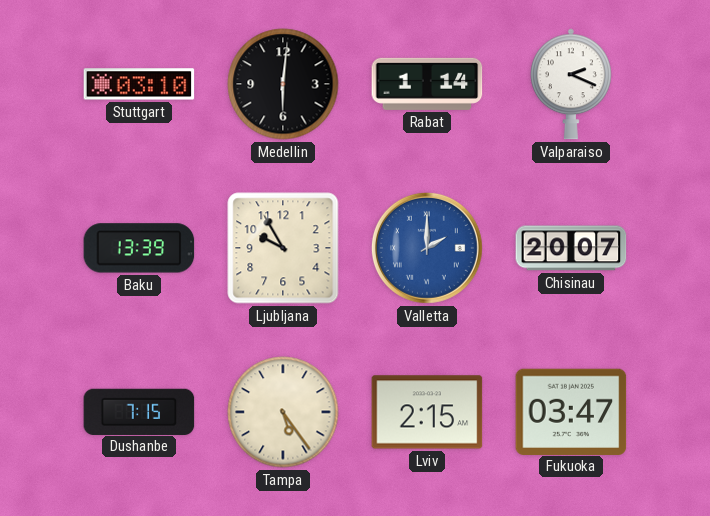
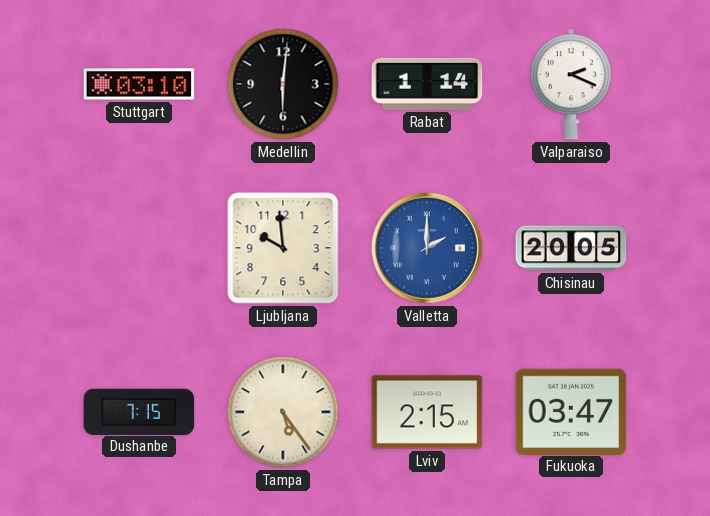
Baku: 13:39 -> none (139, 248)
Ljubljana: 9:55 -> 9:59 (283, 248)
Chisinau: 20:07 -> 20:05 (571, 248)
